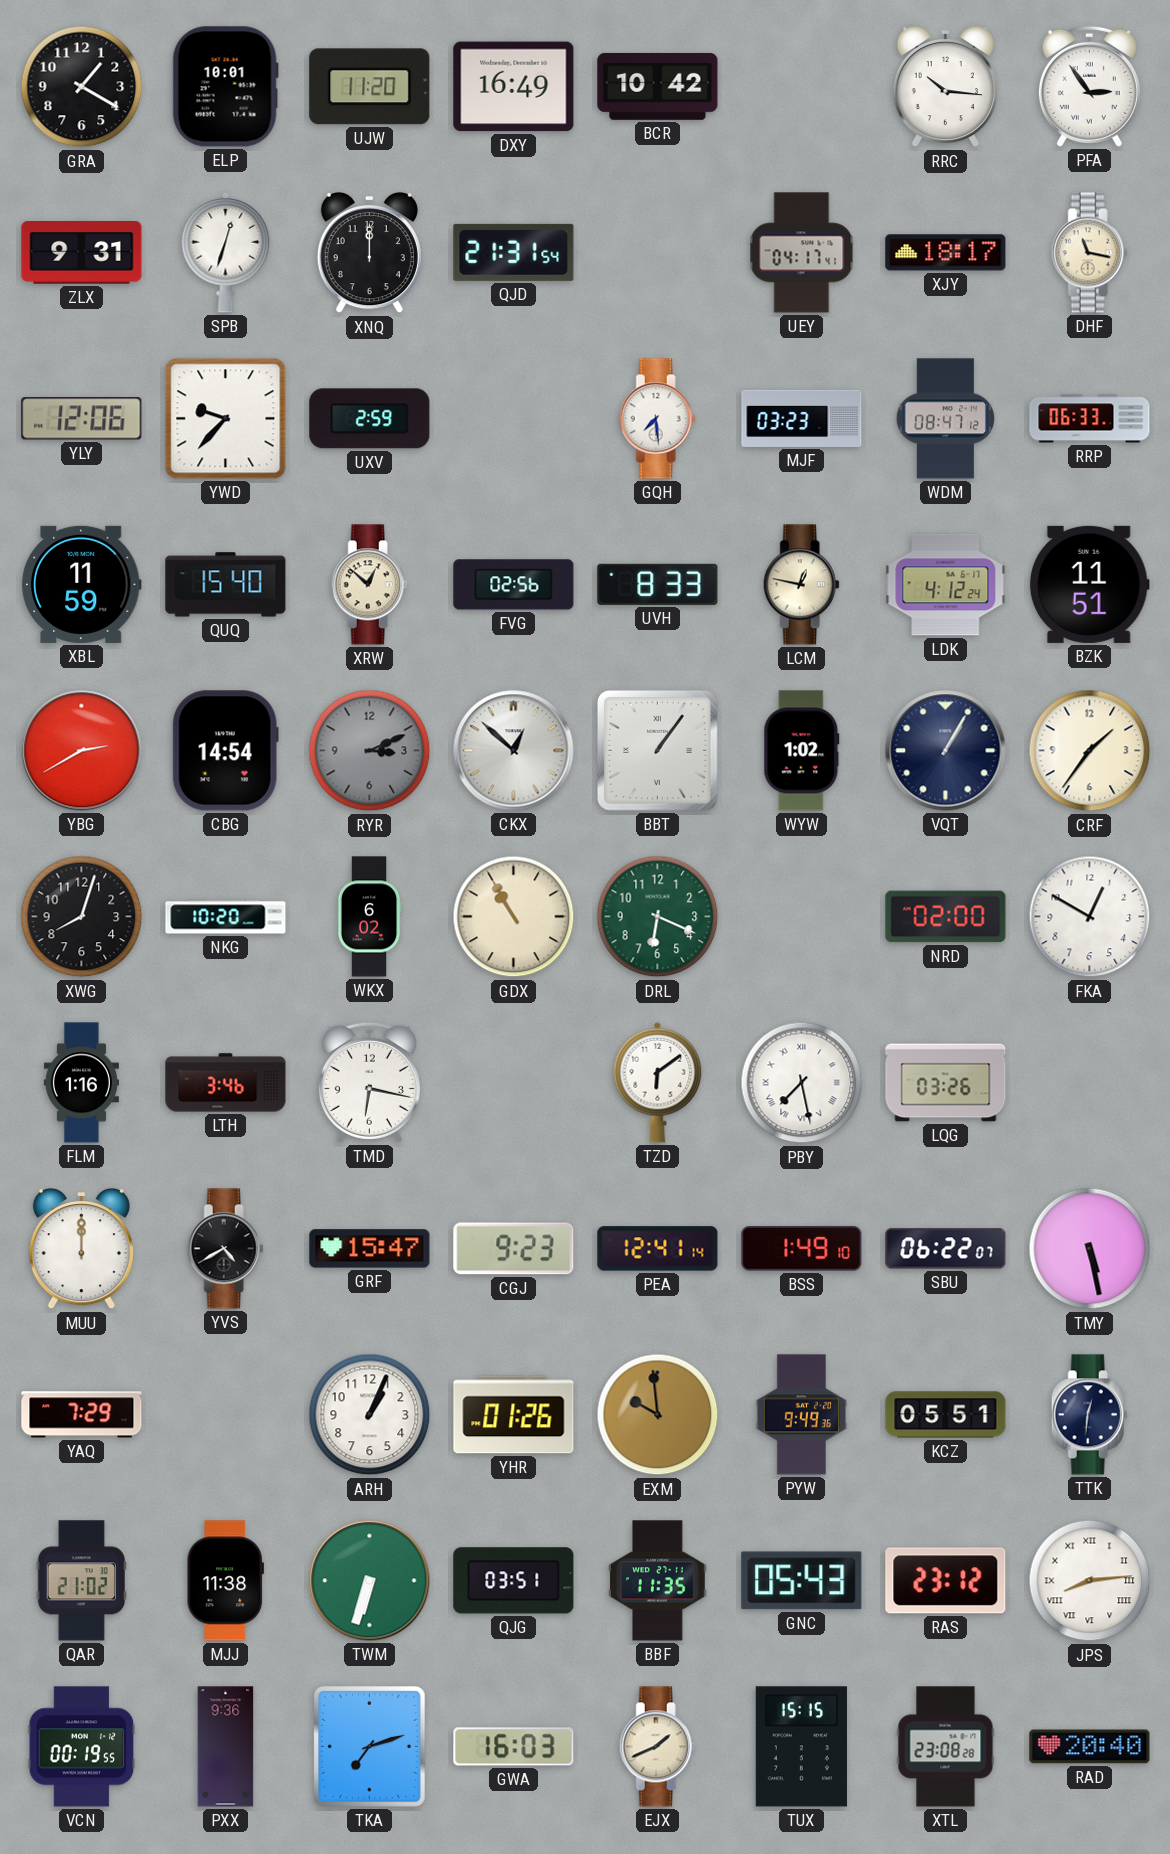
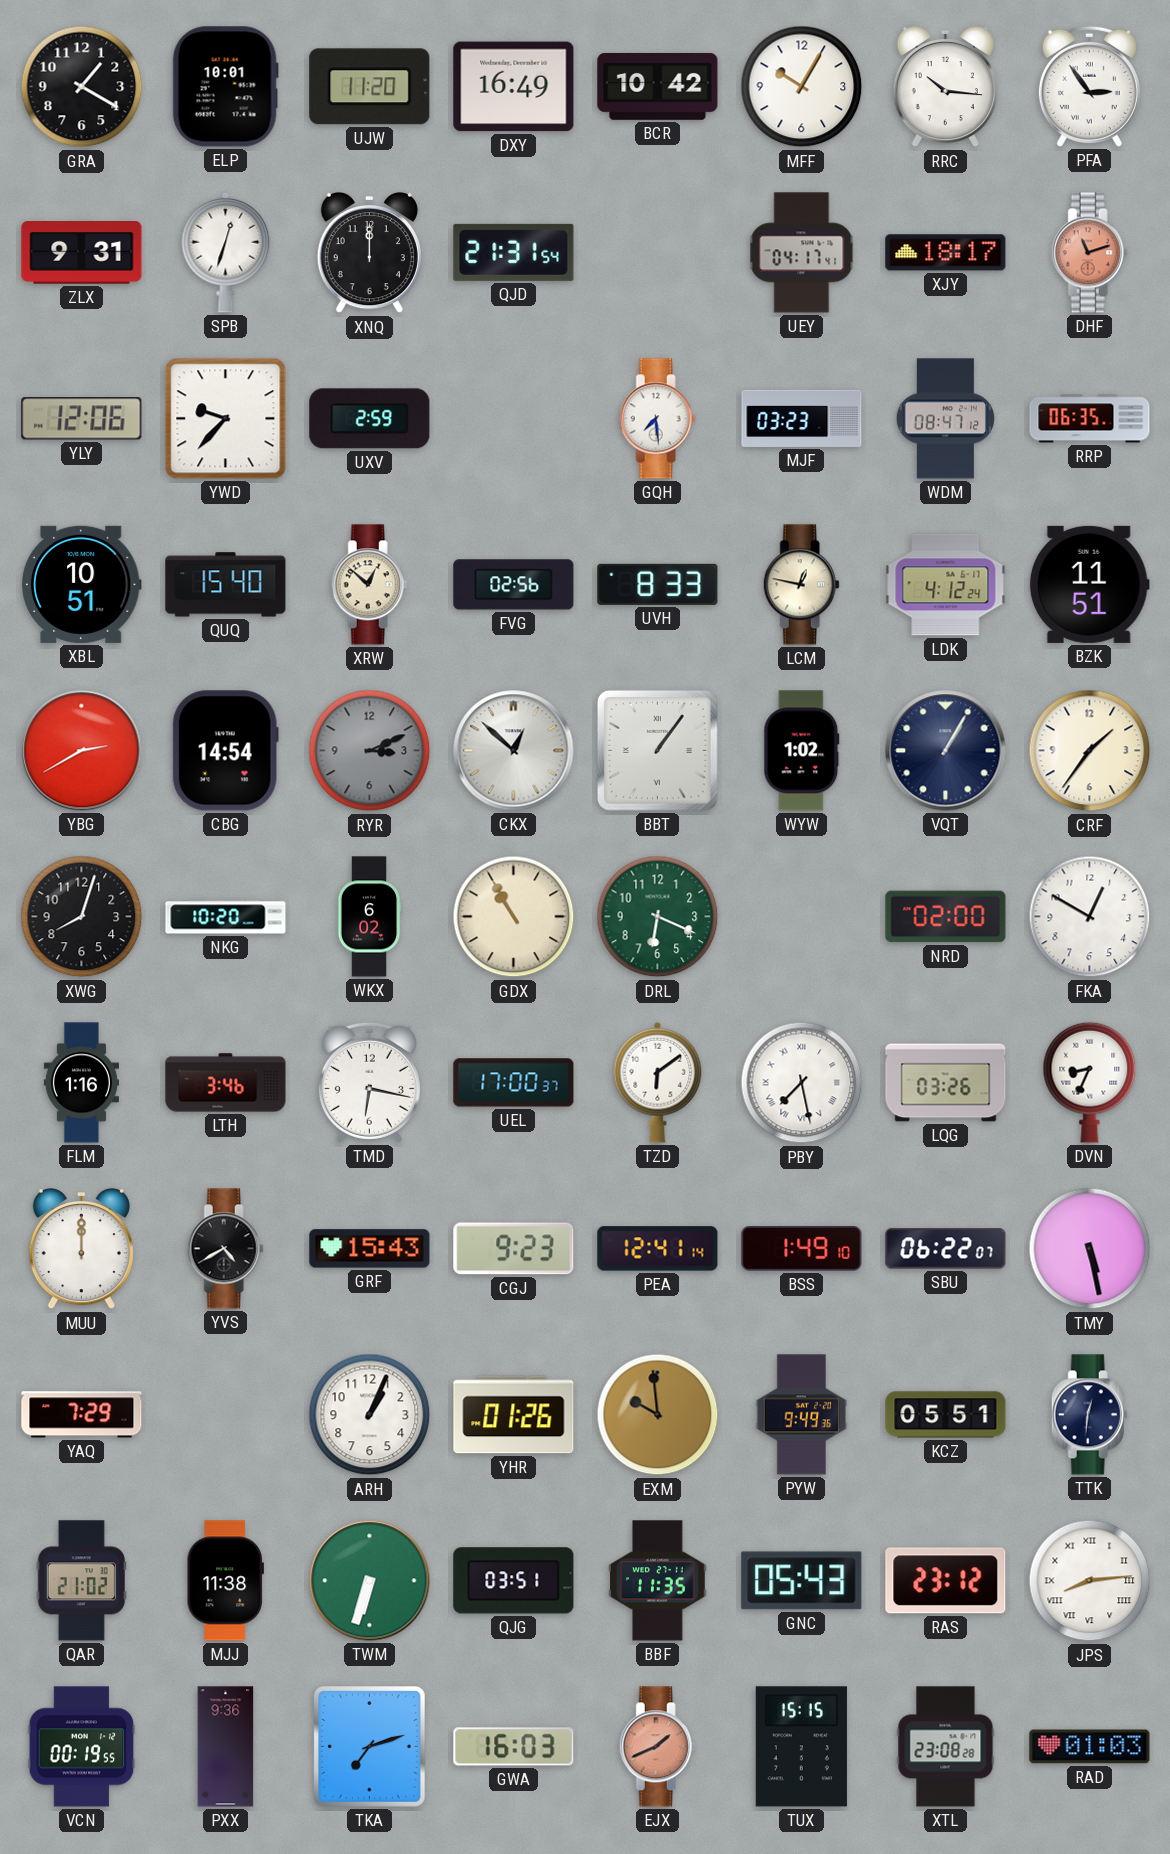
MFF: none -> 10:05 (802, 87)
DHF: 11:17 -> 11:12 (1089, 253)
DHF dial: cream -> salmon (1089, 253)
RRP: 06:33 -> 06:35 (1090, 419)
XBL: 11:59 -> 10:51 (81, 584)
UEL: none -> 17:00 (514, 1083)
DVN: none -> 8:34 (1090, 1082)
GRF: 15:47 -> 15:43 (370, 1249)
EJX dial: cream -> salmon (657, 1747)
RAD: 20:40 -> 01:03 (1090, 1747)
